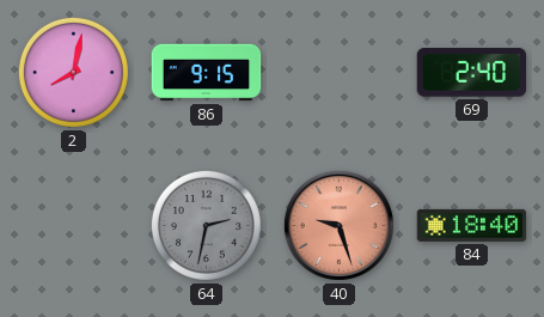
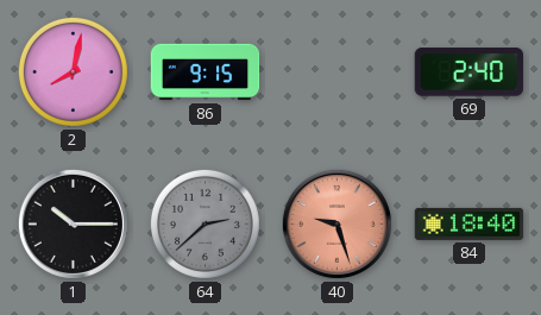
1: none -> 10:15 (73, 223)
64: 2:32 -> 2:38 (205, 223)
